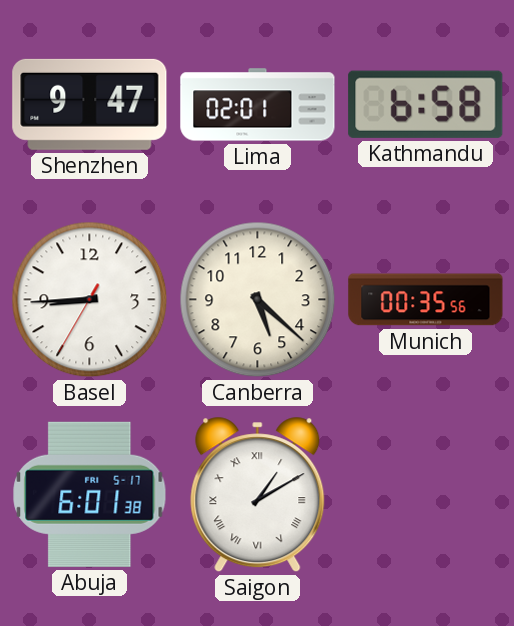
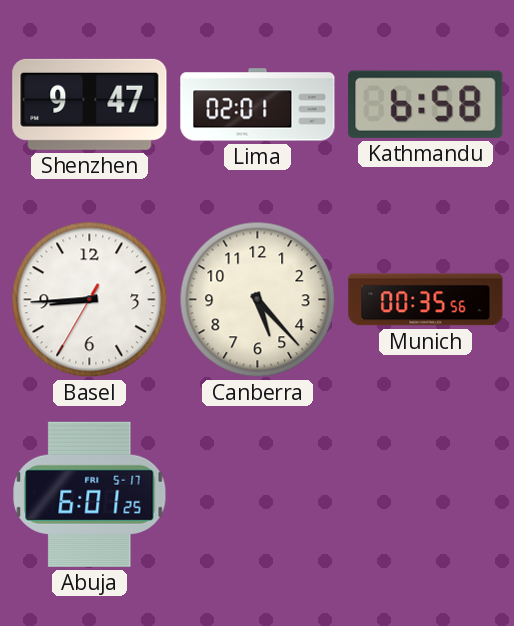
Canberra: 5:22 -> 5:23 (258, 300)
Abuja: 6:01:38 -> 6:01:25 (90, 494)
Saigon: 1:10 -> none (258, 495)
